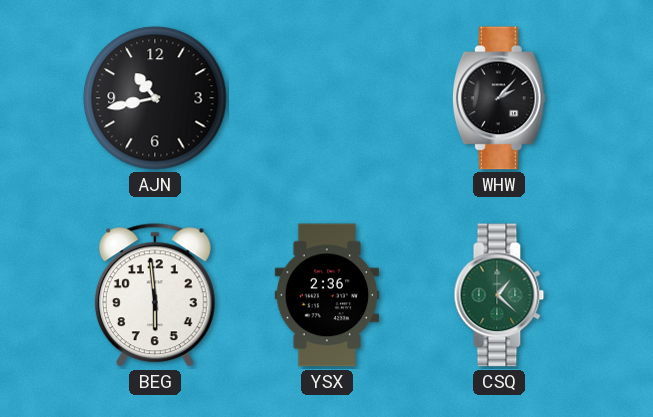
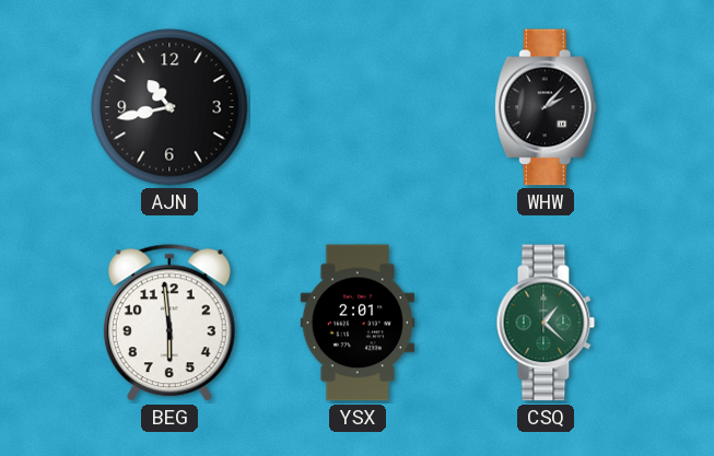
YSX: 2:36 -> 2:01 (356, 323)
